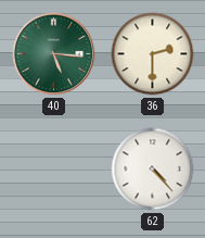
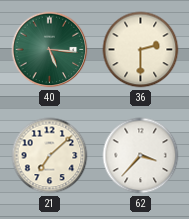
21: none -> 7:08 (50, 156)
62: 4:23 -> 3:37 (141, 156)
